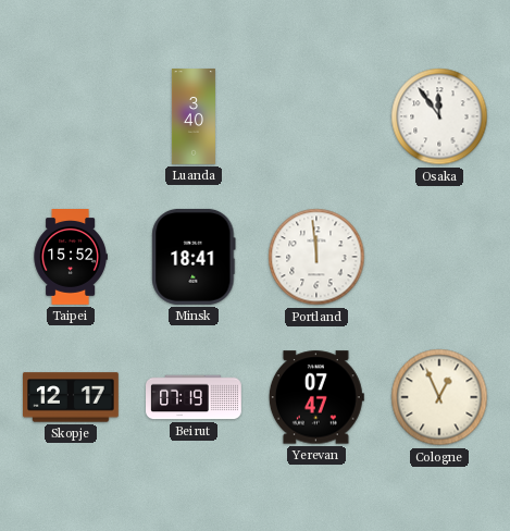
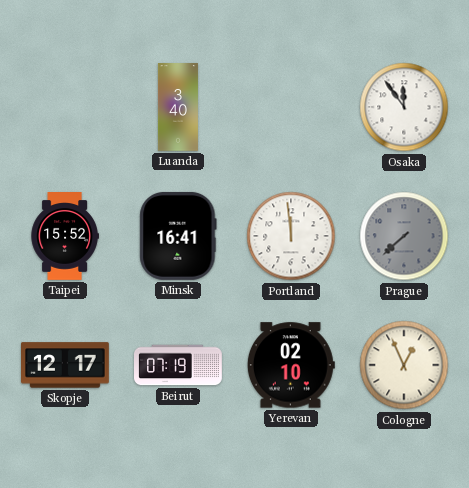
Minsk: 18:41 -> 16:41 (178, 236)
Prague: none -> 7:38 (404, 236)
Yerevan: 07:47 -> 02:10 (291, 365)
